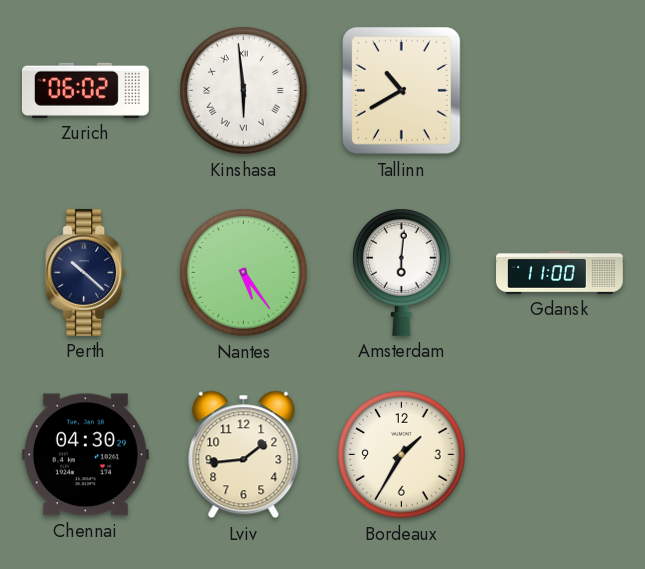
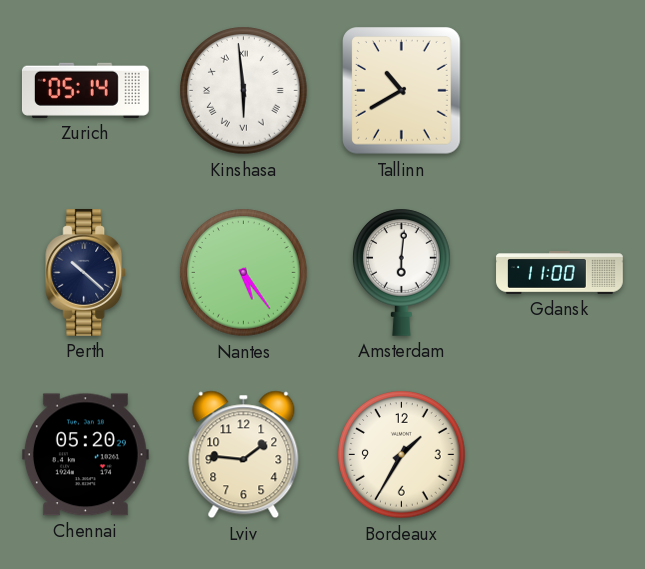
Zurich: 06:02 -> 05:14 (85, 90)
Chennai: 04:30 -> 05:20 (85, 455)
Lviv: 1:44 -> 1:46 (244, 455)
